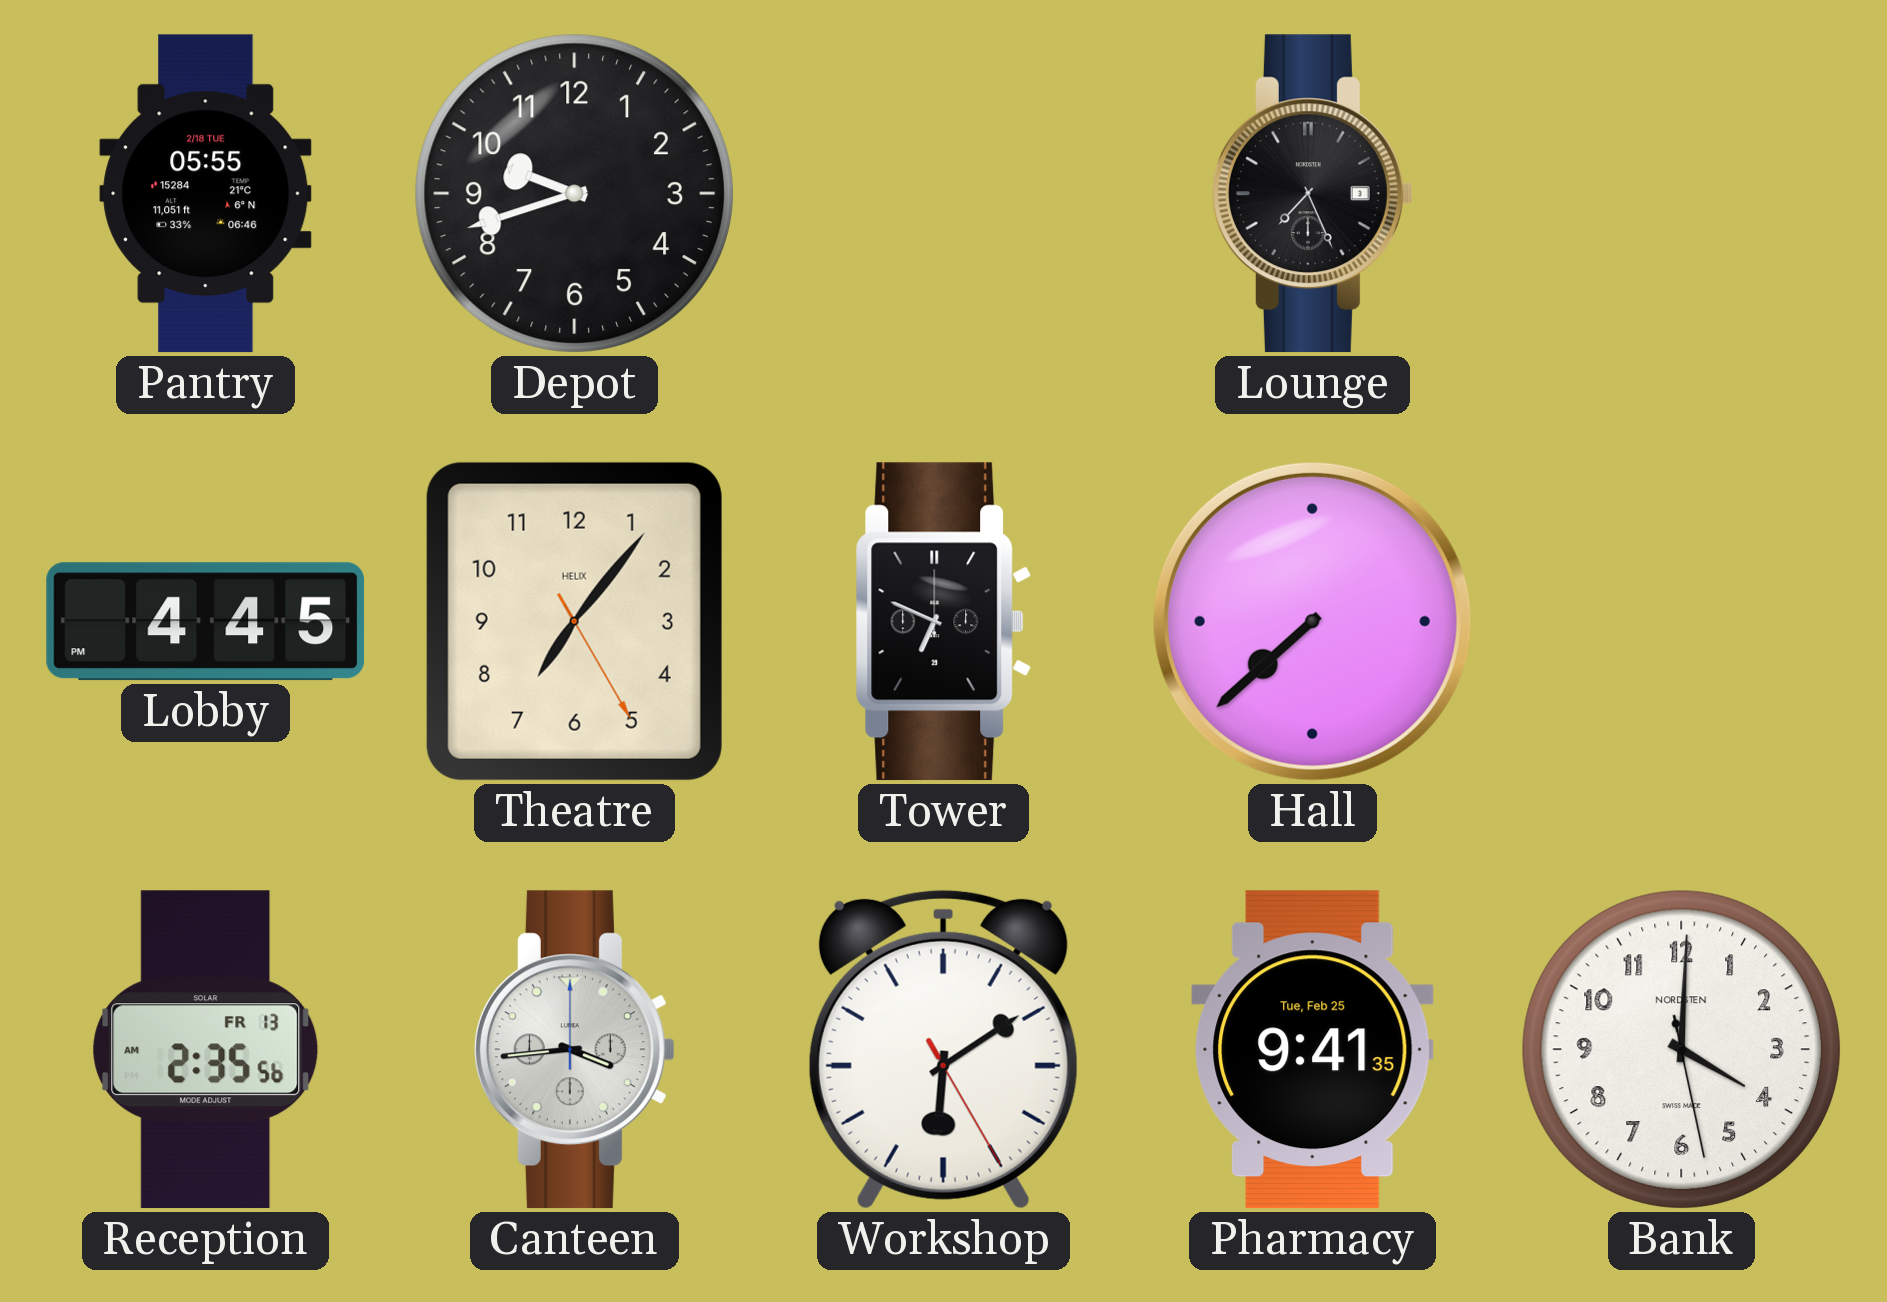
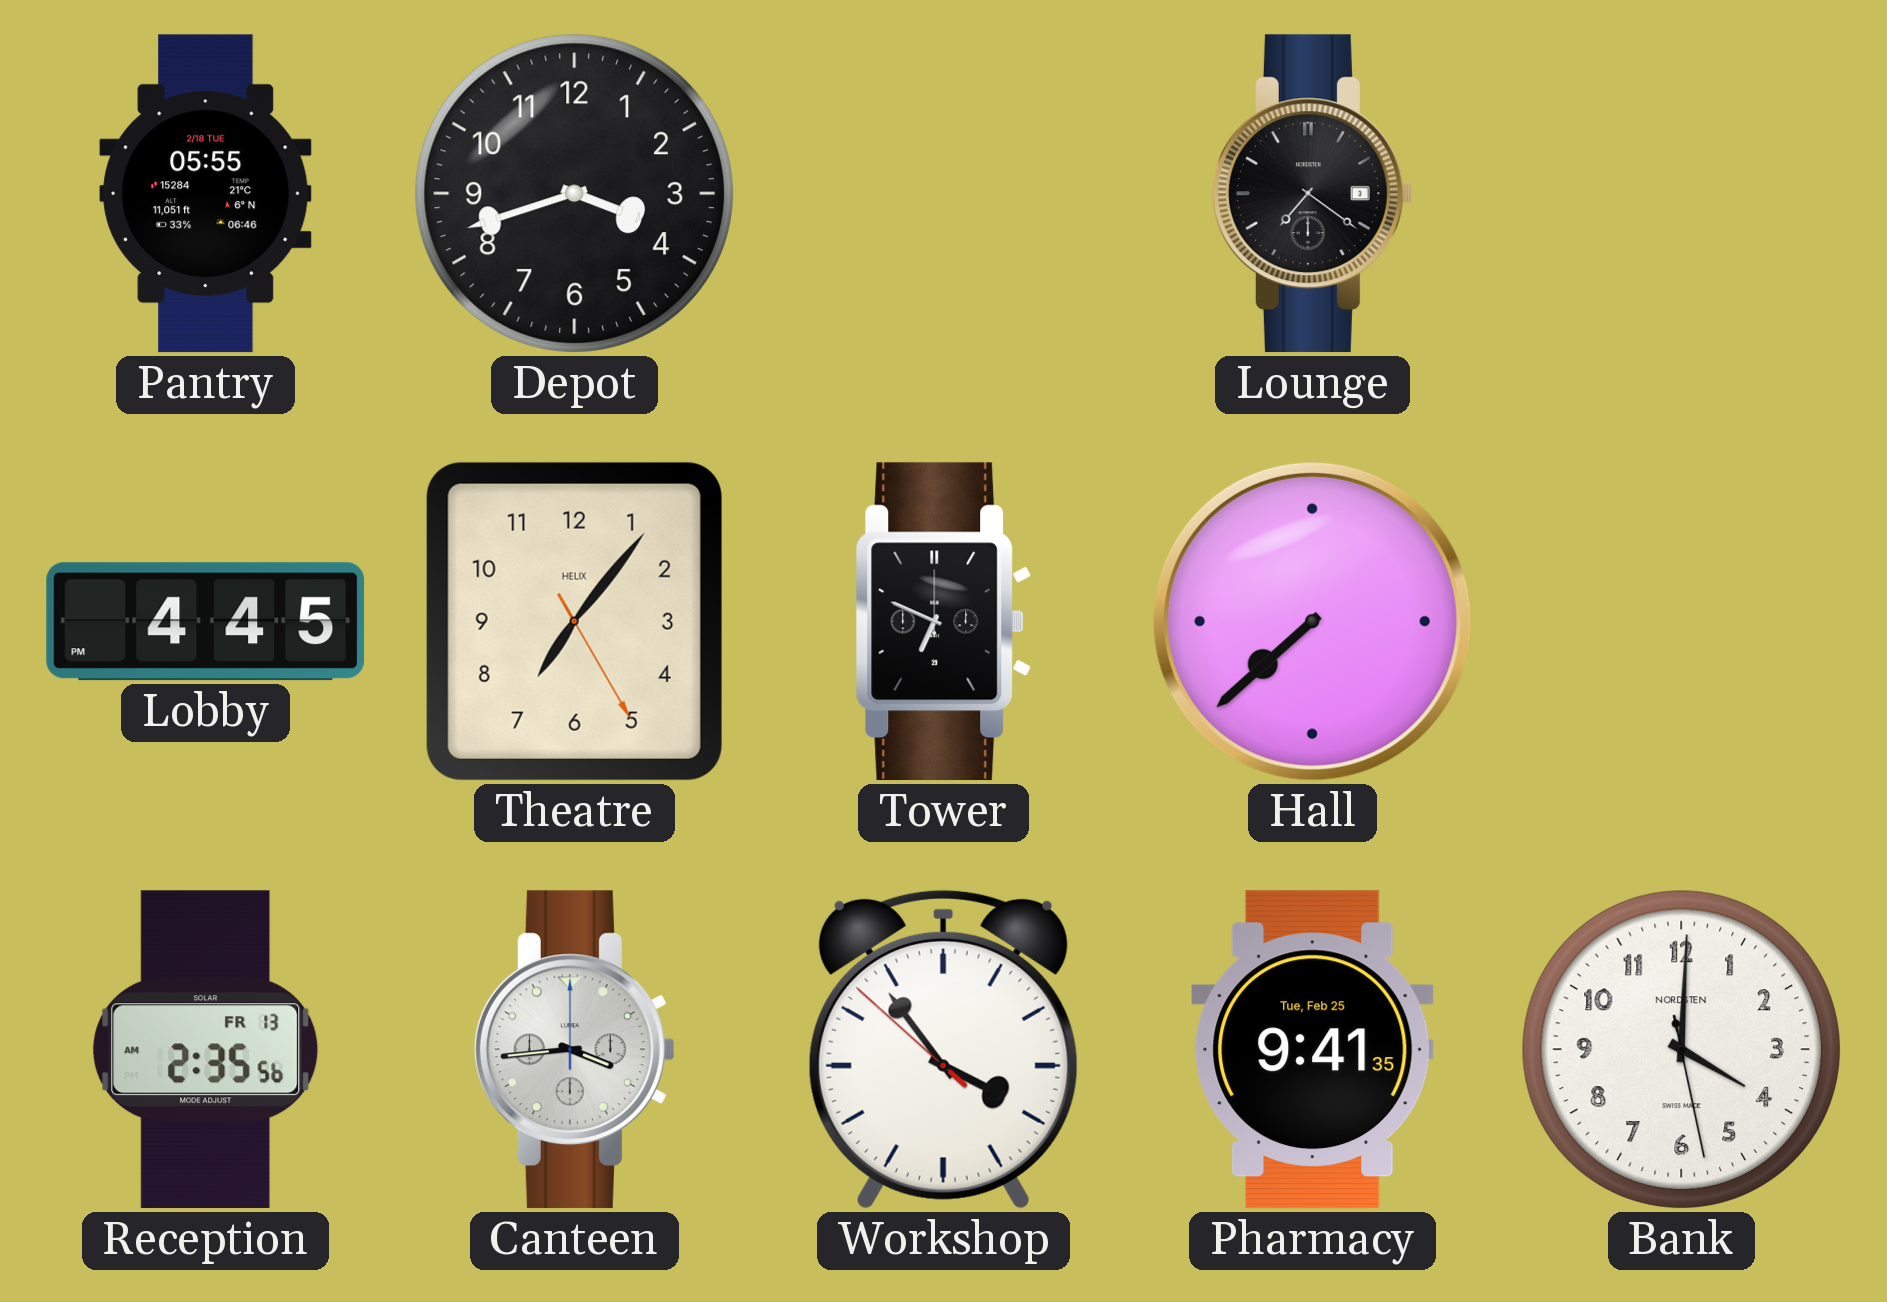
Depot: 9:42 -> 3:42 (574, 193)
Lounge: 7:26 -> 7:21 (1312, 194)
Workshop: 6:09 -> 3:53 (943, 1049)
